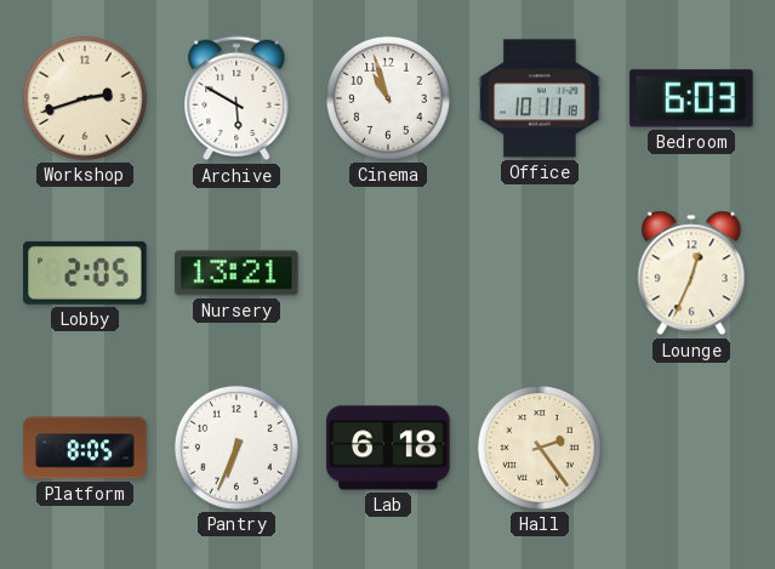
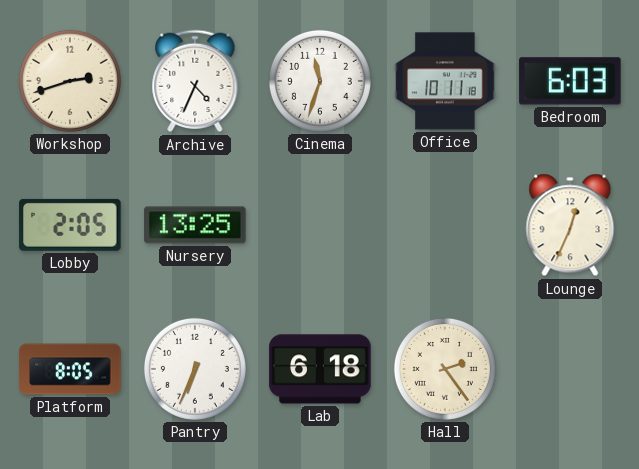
Archive: 5:50 -> 4:34 (195, 81)
Cinema: 10:57 -> 11:33 (320, 81)
Nursery: 13:21 -> 13:25 (195, 225)
